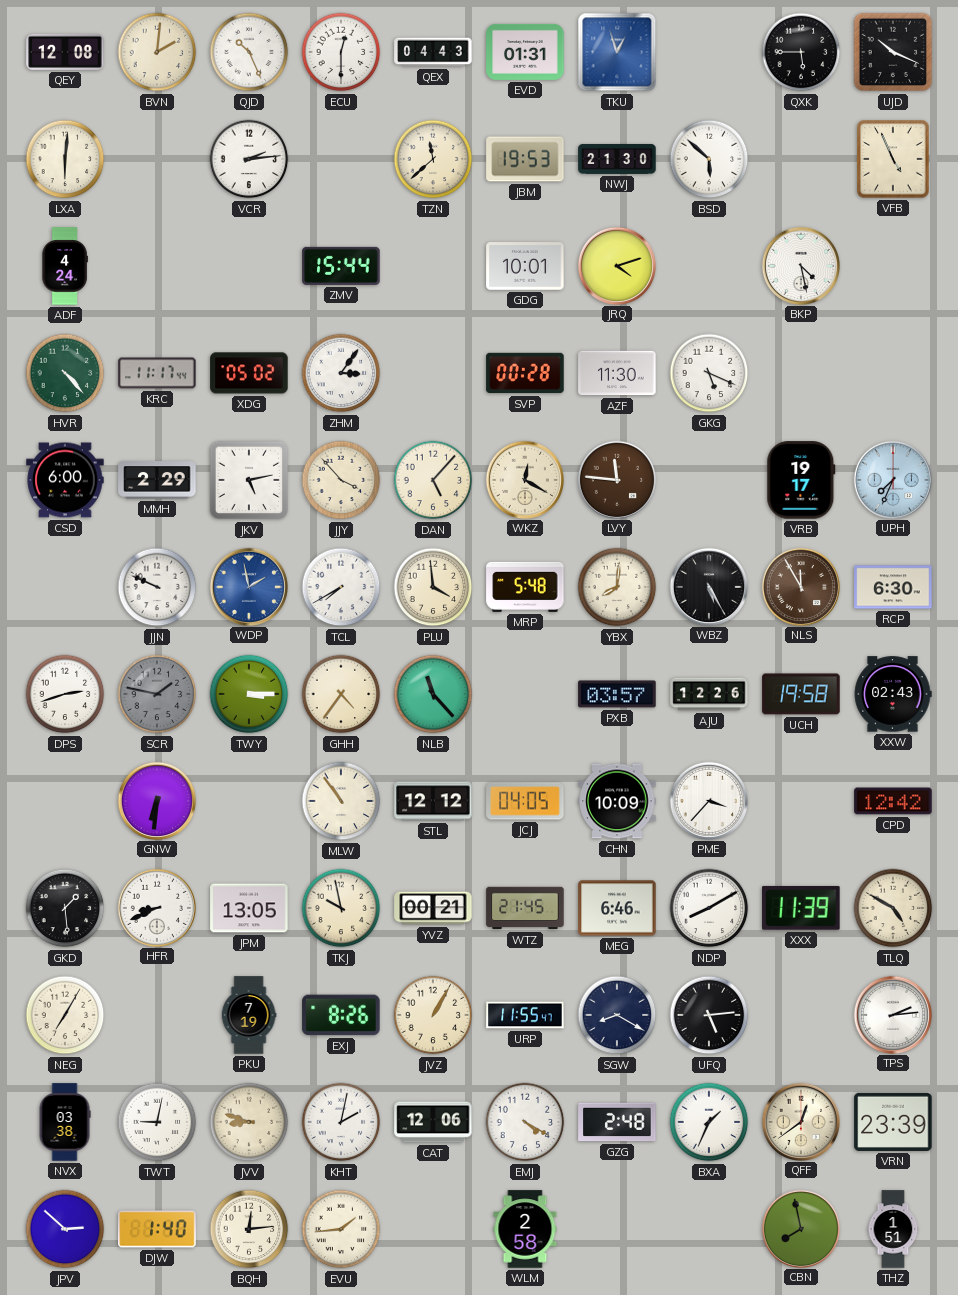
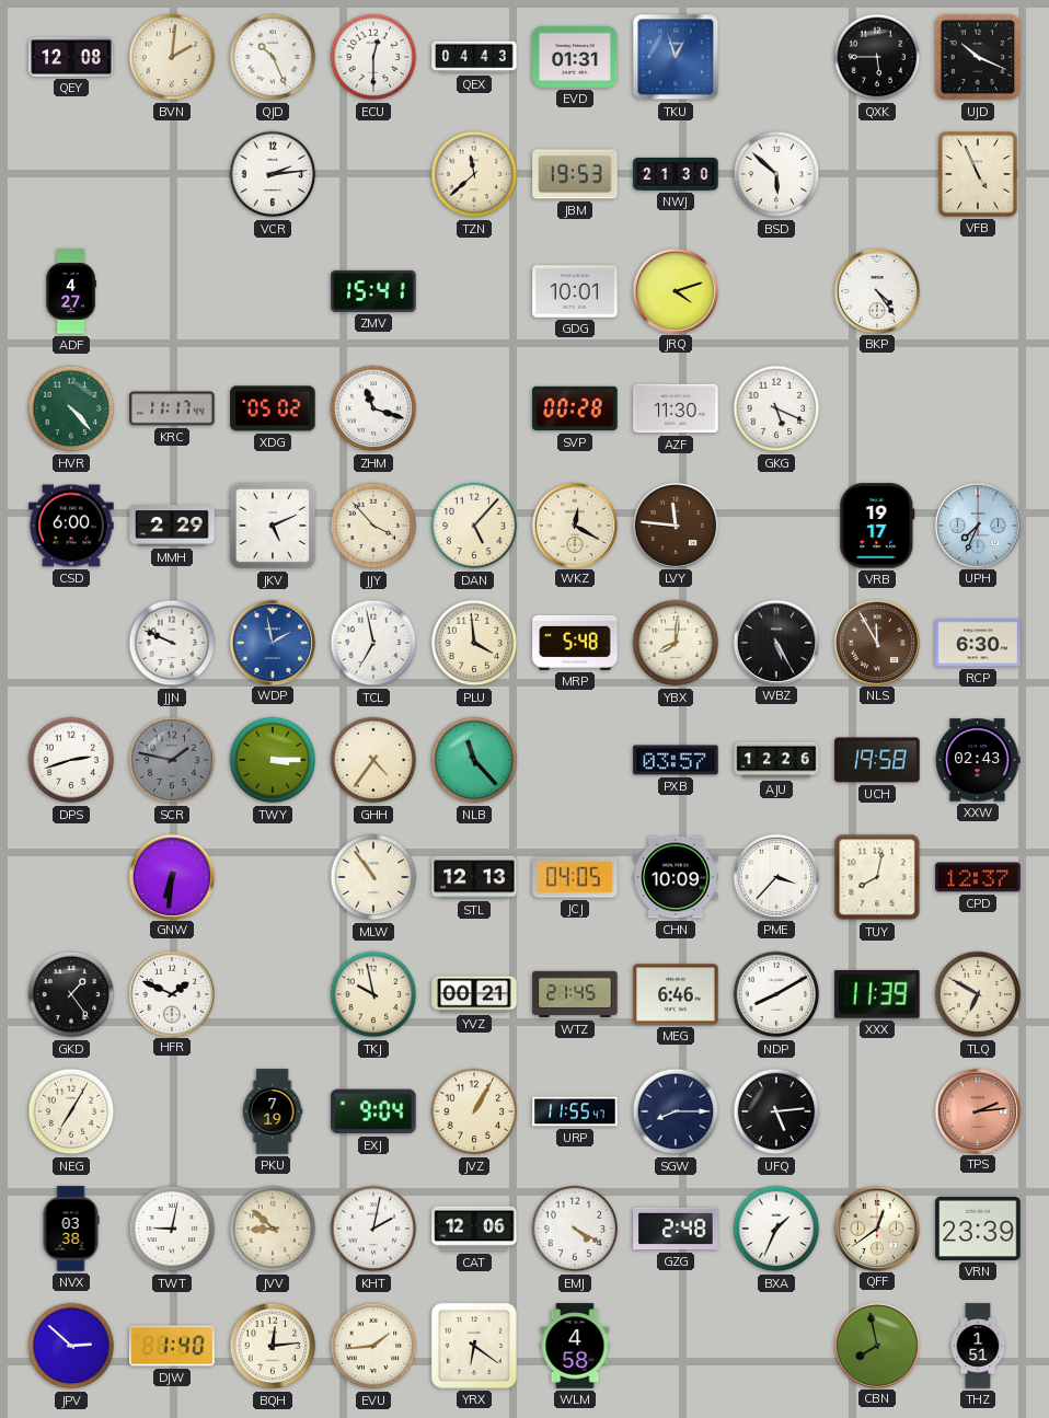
LXA: 6:01 -> none (65, 159)
ADF: 4:24 -> 4:27 (71, 291)
ZMV: 15:44 -> 15:41 (373, 291)
BKP: 4:28 -> 4:24 (876, 290)
ZHM: 3:06 -> 11:18 (373, 408)
JKV: 5:13 -> 5:11 (273, 526)
TCL: 7:40 -> 6:58 (373, 643)
STL: 12:12 -> 12:13 (474, 877)
TUY: none -> 8:02 (877, 877)
CPD: 12:42 -> 12:37 (978, 877)
GKD: 1:29 -> 1:24 (71, 994)
HFR: 8:41 -> 1:49 (171, 993)
JPM: 13:05 -> none (249, 908)
TLQ: 4:50 -> 6:50 (978, 994)
EXJ: 8:26 -> 9:04 (373, 1111)
SGW: 8:20 -> 8:15 (676, 1111)
TPS dial: white -> salmon (977, 1110)
JVV: 8:48 -> 8:52 (273, 1229)
YRX: none -> 6:21 (474, 1346)
WLM: 2:58 -> 4:58 (575, 1346)
